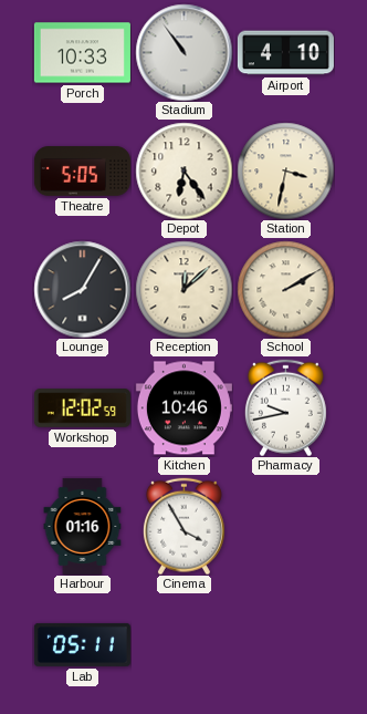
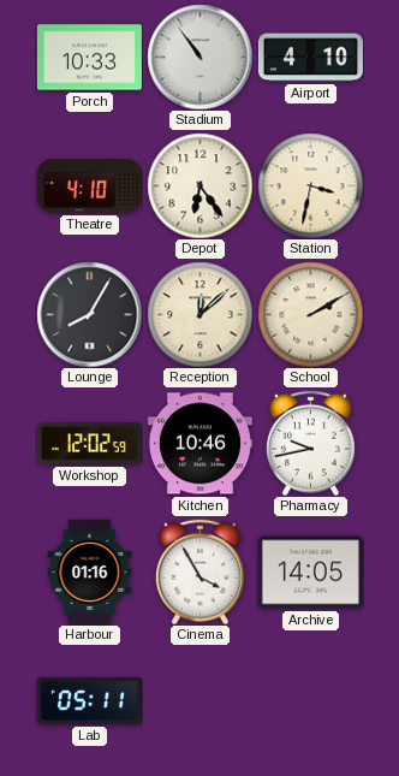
Theatre: 5:05 -> 4:10 (89, 186)
Archive: none -> 14:05 (310, 573)
